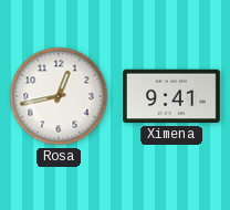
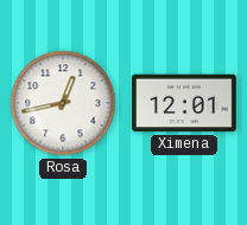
Ximena: 9:41 -> 12:01 (184, 103)
